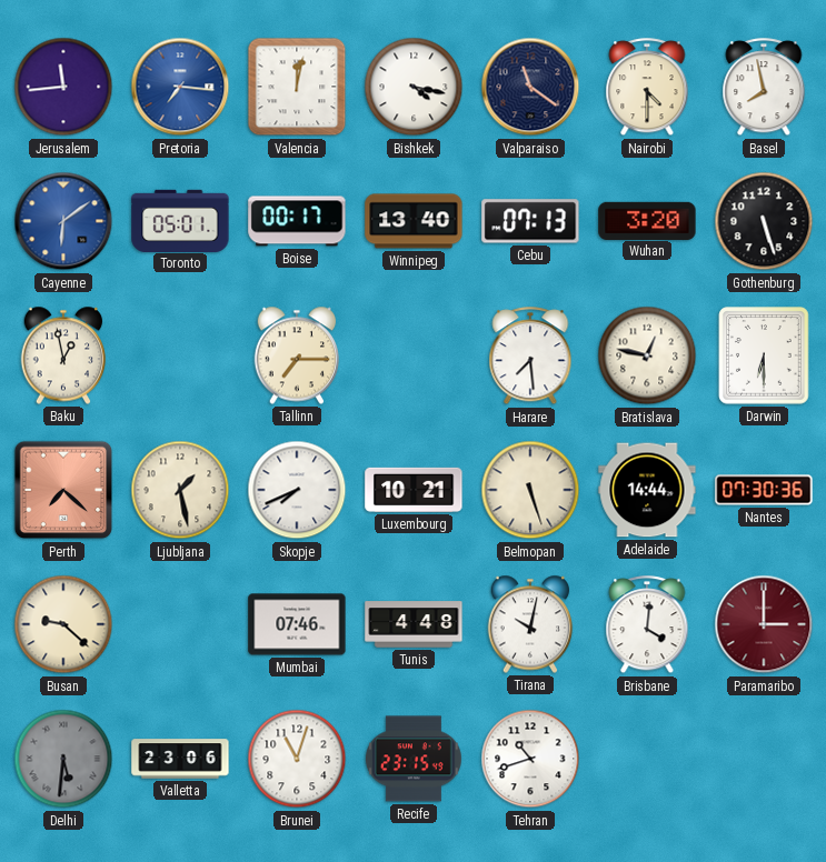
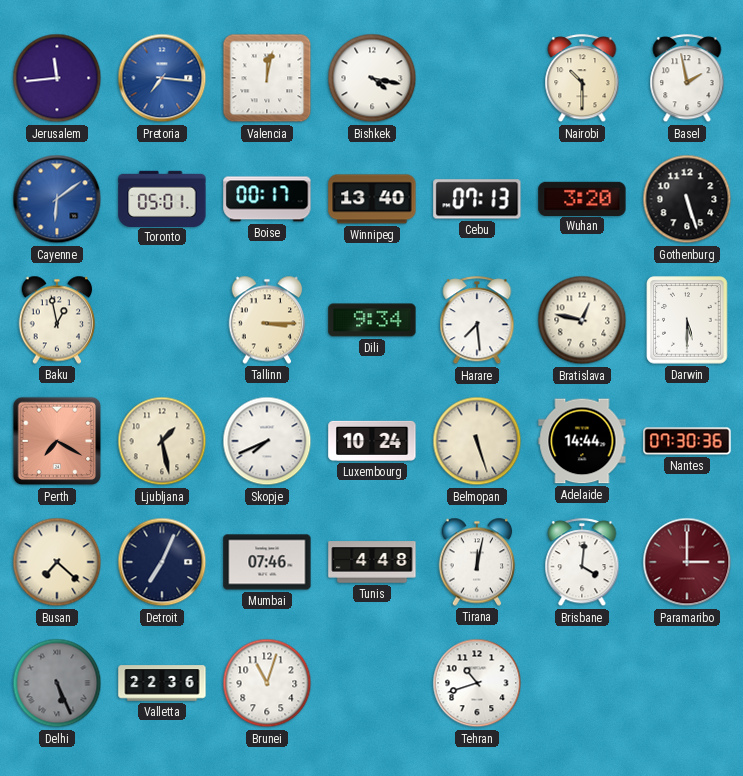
Valparaiso: 11:21 -> none (530, 87)
Nairobi: 4:30 -> 10:30 (582, 79)
Basel: 7:58 -> 1:58 (687, 79)
Tallinn: 7:15 -> 3:15 (267, 320)
Dili: none -> 9:34 (372, 320)
Darwin: 6:30 -> 5:30 (687, 320)
Perth: 7:22 -> 7:20 (57, 441)
Luxembourg: 10:21 -> 10:24 (372, 441)
Busan: 9:22 -> 7:22 (57, 562)
Detroit: none -> 7:04 (162, 562)
Tirana: 10:02 -> 12:02 (477, 562)
Delhi: 5:31 -> 5:26 (57, 683)
Valletta: 23:06 -> 22:36 (162, 683)
Recife: 23:15 -> none (414, 759)
